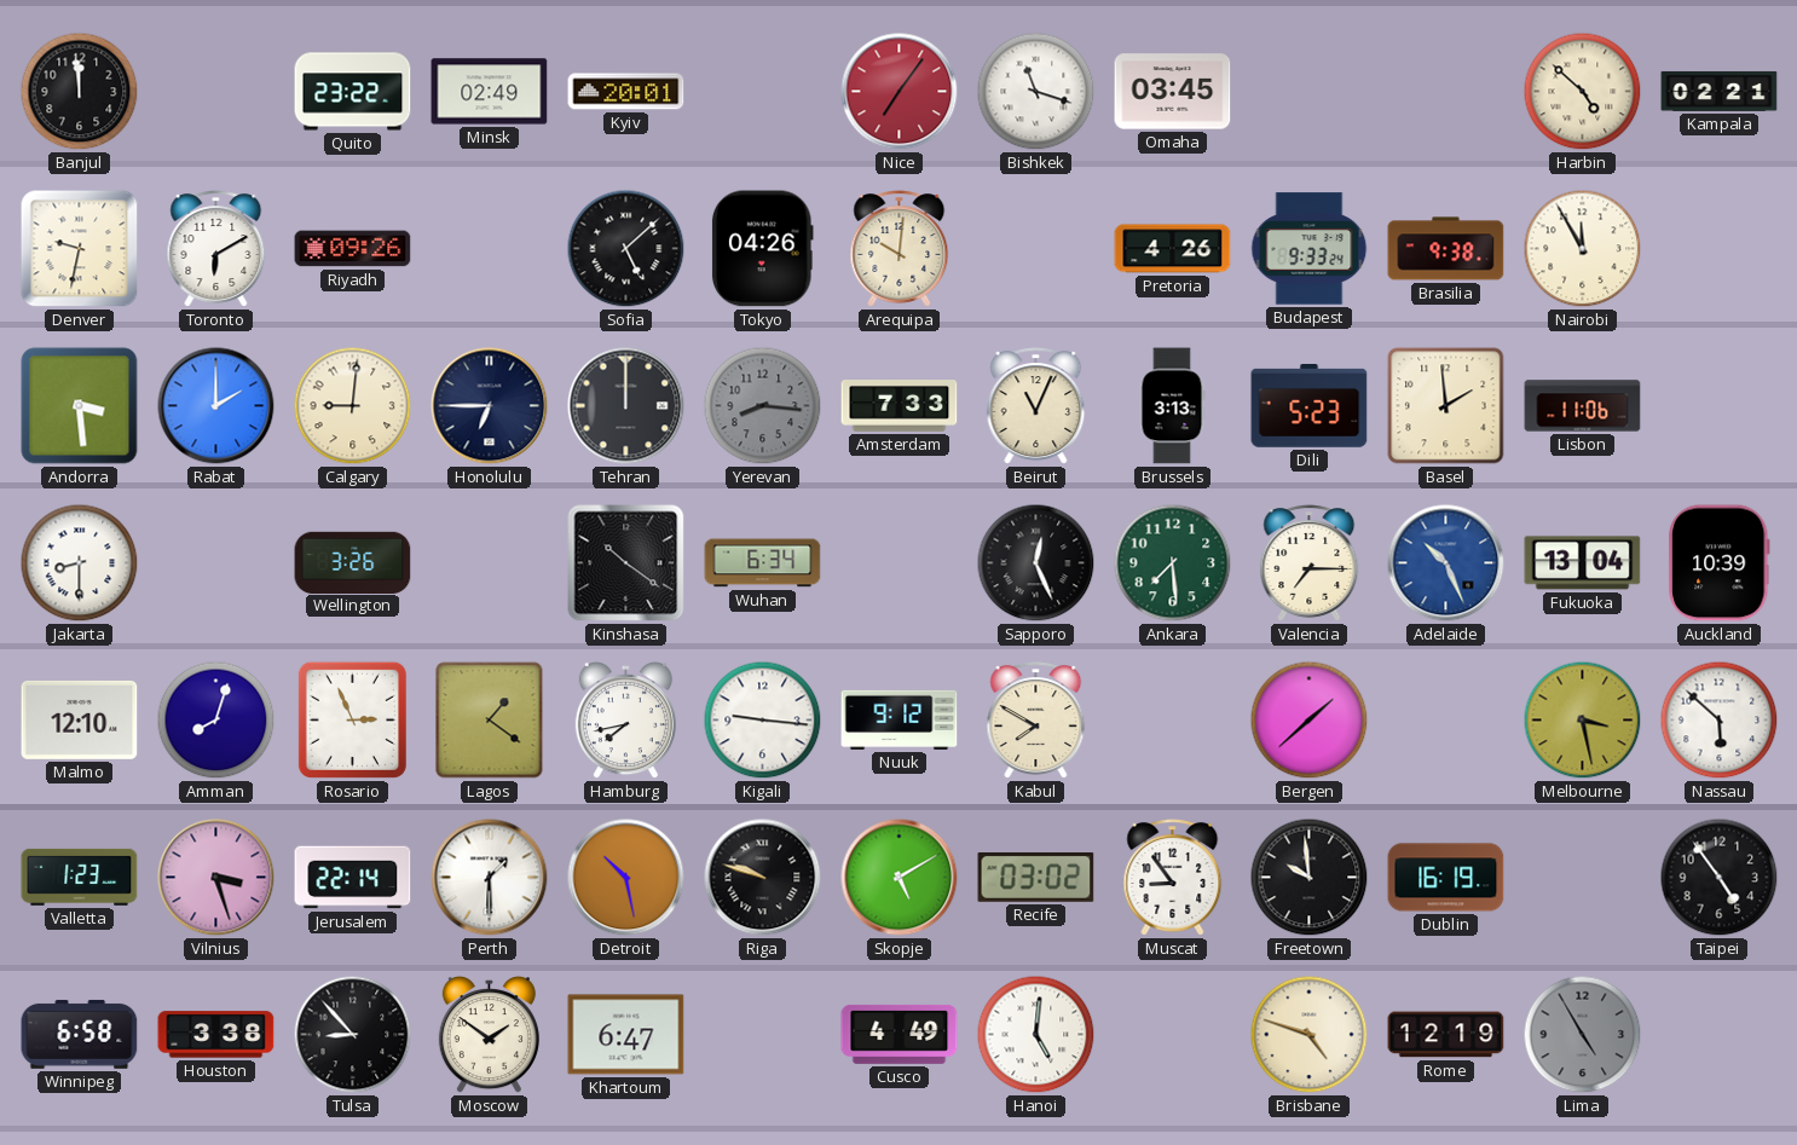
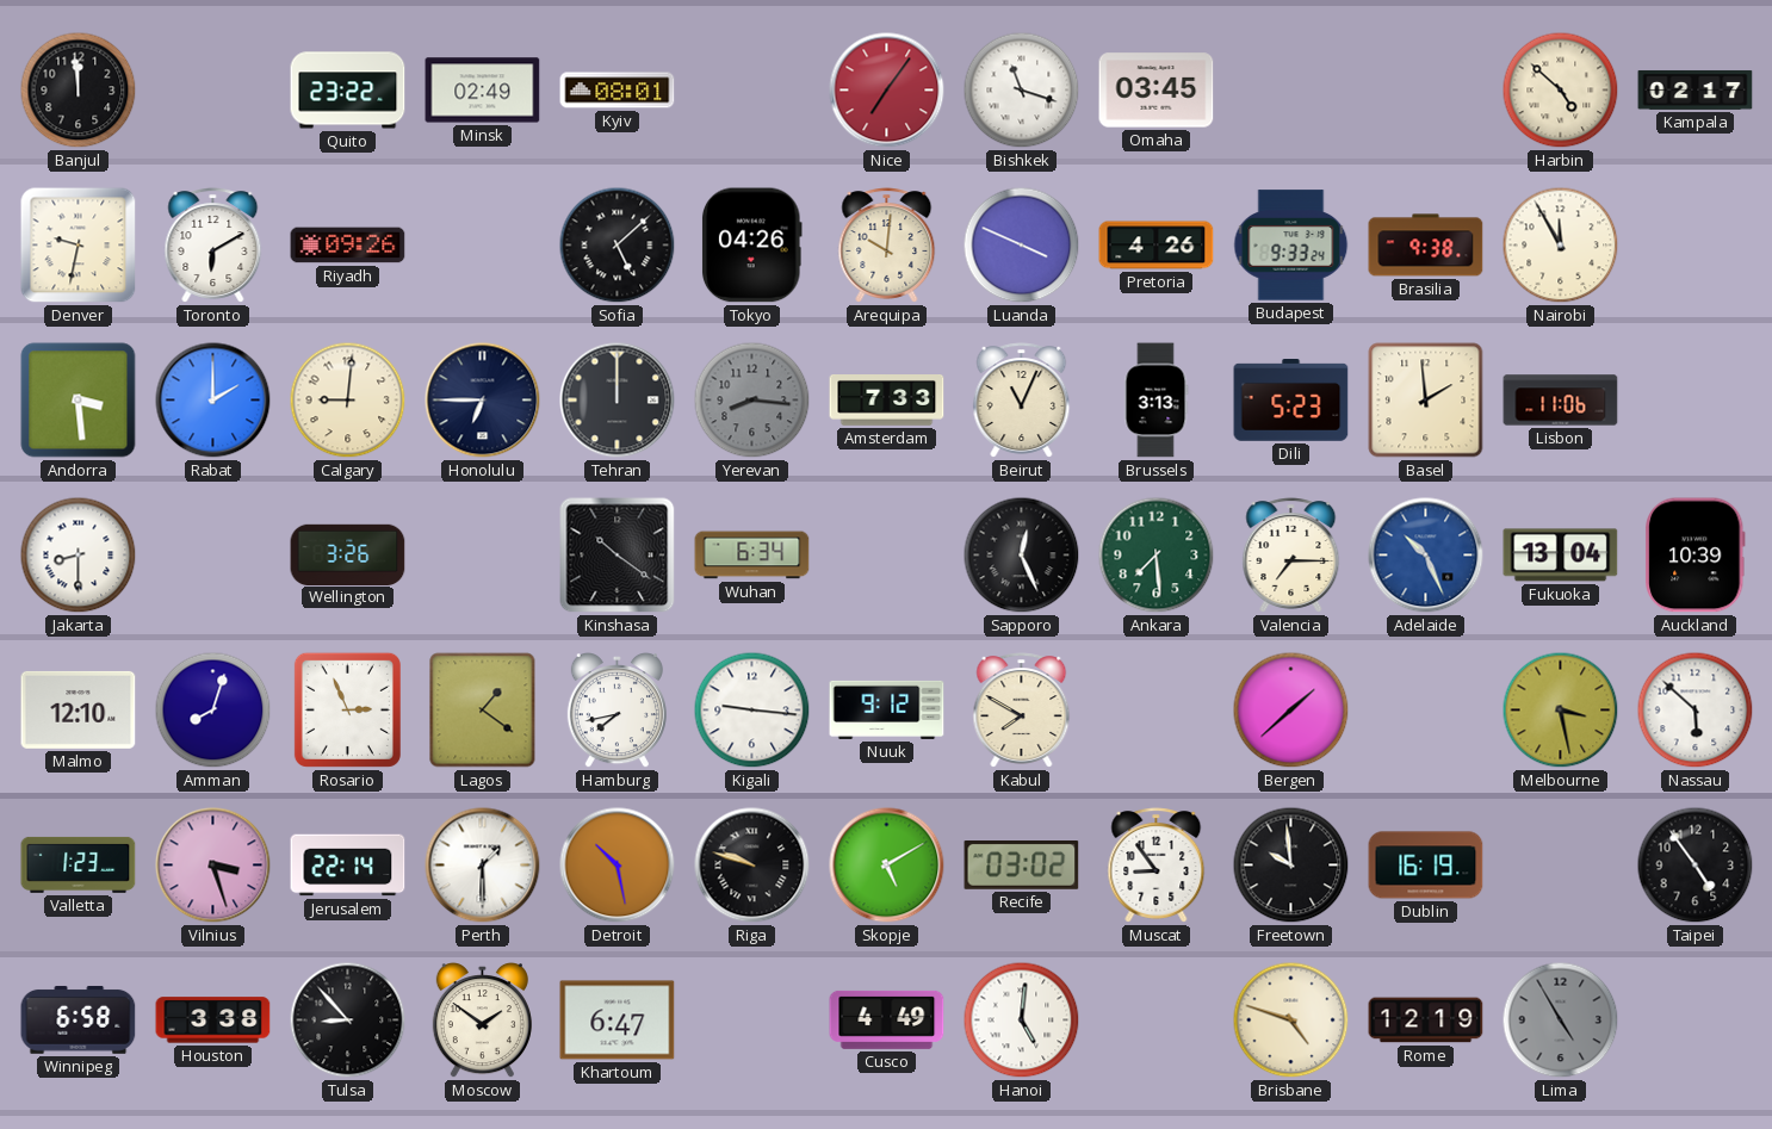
Kyiv: 20:01 -> 08:01 (618, 91)
Kampala: 02:21 -> 02:17 (1696, 91)
Luanda: none -> 3:49 (1022, 246)
